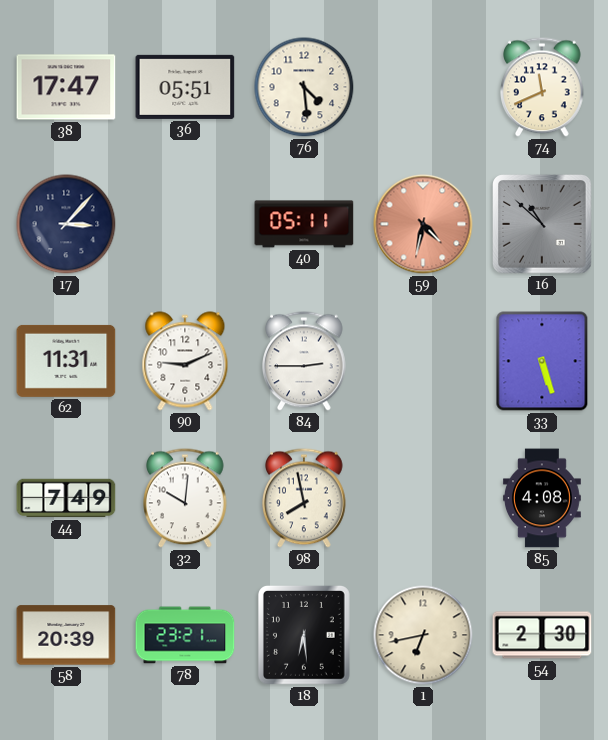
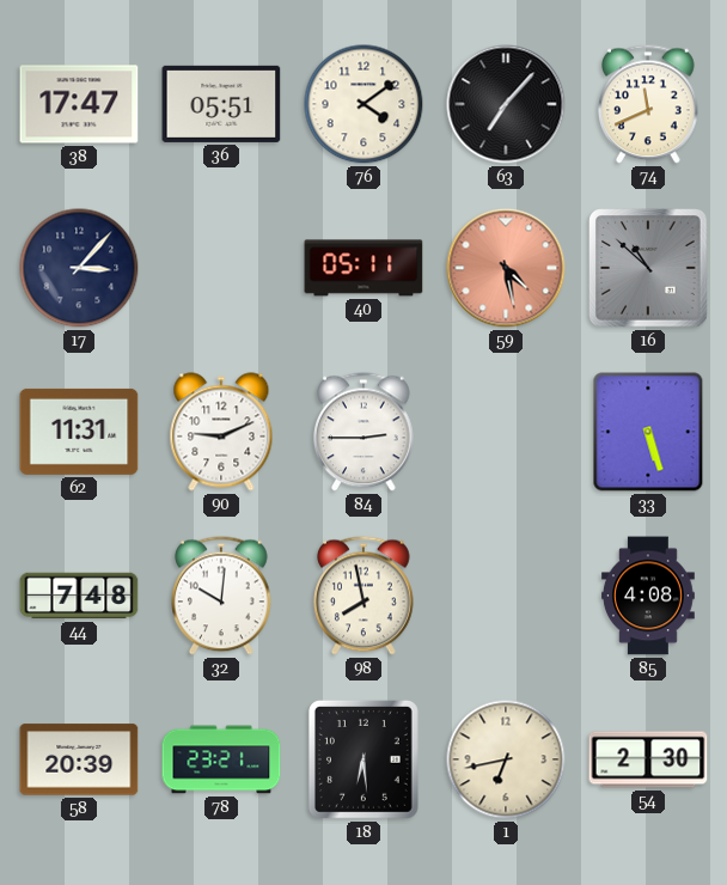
76: 4:29 -> 4:09 (363, 104)
63: none -> 7:07 (506, 104)
59: 4:32 -> 4:28 (506, 268)
44: 7:49 -> 7:48 (79, 596)
